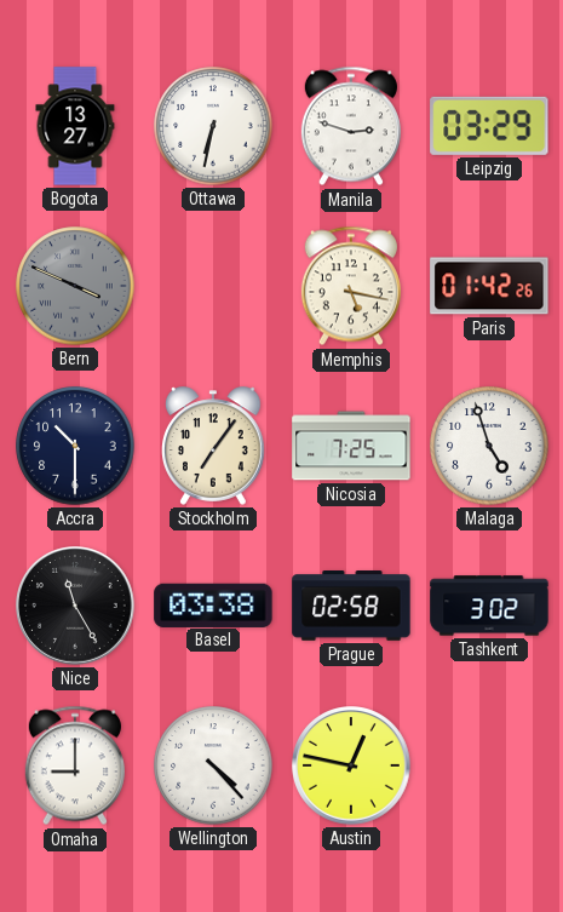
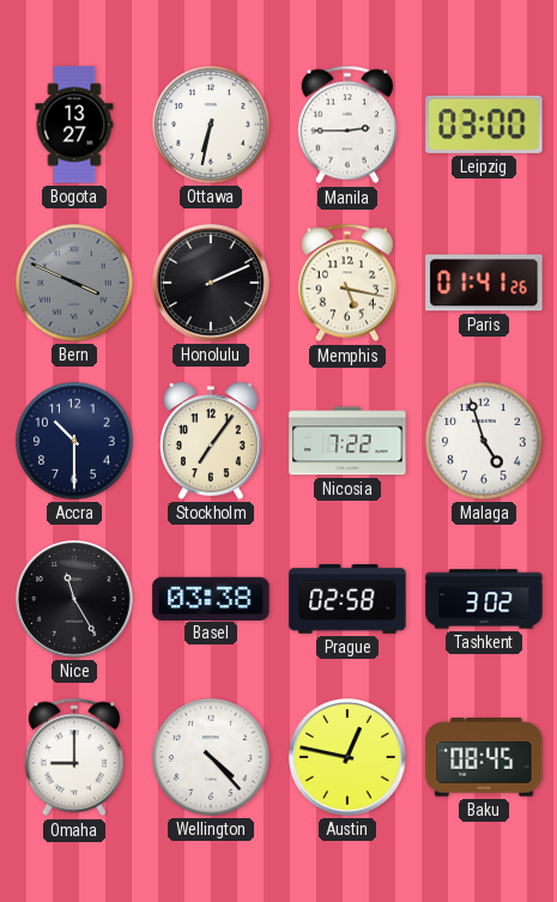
Manila: 2:48 -> 2:45 (347, 125)
Leipzig: 03:29 -> 03:00 (484, 125)
Honolulu: none -> 2:11 (212, 284)
Paris: 01:42 -> 01:41 (484, 283)
Nicosia: 7:25 -> 7:22 (347, 441)
Baku: none -> 08:45 (484, 757)
